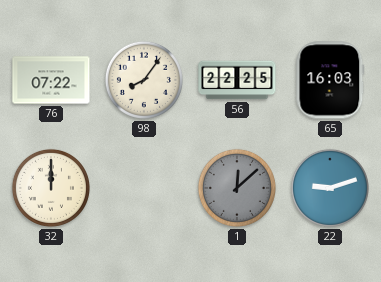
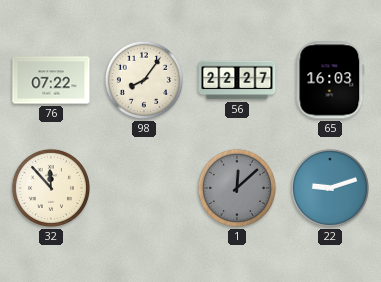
56: 22:25 -> 22:27 (237, 80)
32: 12:00 -> 11:53 (51, 188)
